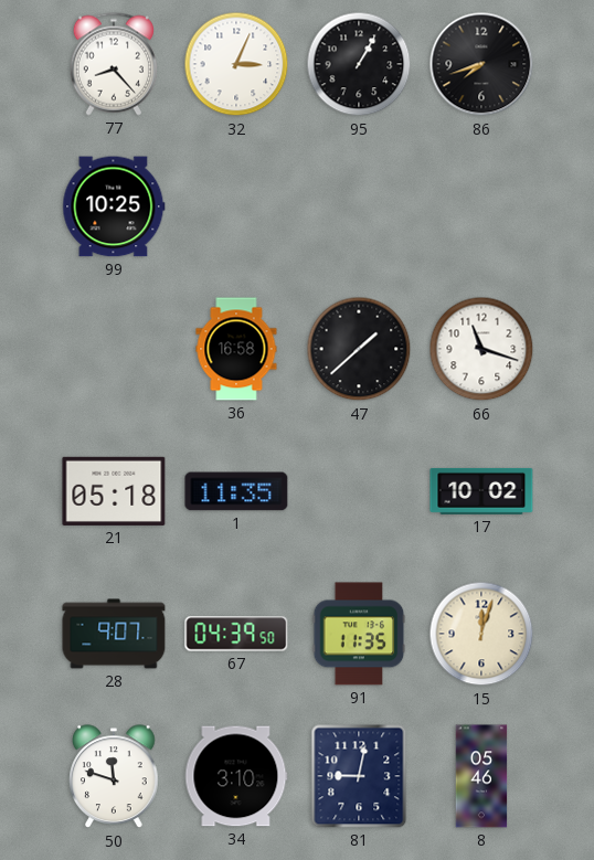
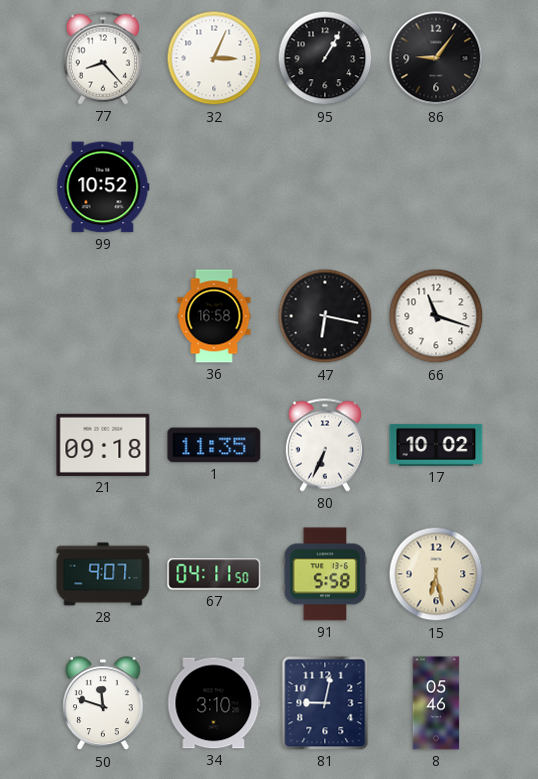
86: 7:42 -> 9:06 (436, 58)
99: 10:25 -> 10:52 (103, 187)
47: 1:38 -> 6:17 (325, 316)
21: 05:18 -> 09:18 (103, 445)
80: none -> 6:34 (325, 445)
67: 04:39 -> 04:11 (214, 574)
91: 11:35 -> 5:58 (325, 574)
15: 12:03 -> 6:28 (436, 574)
